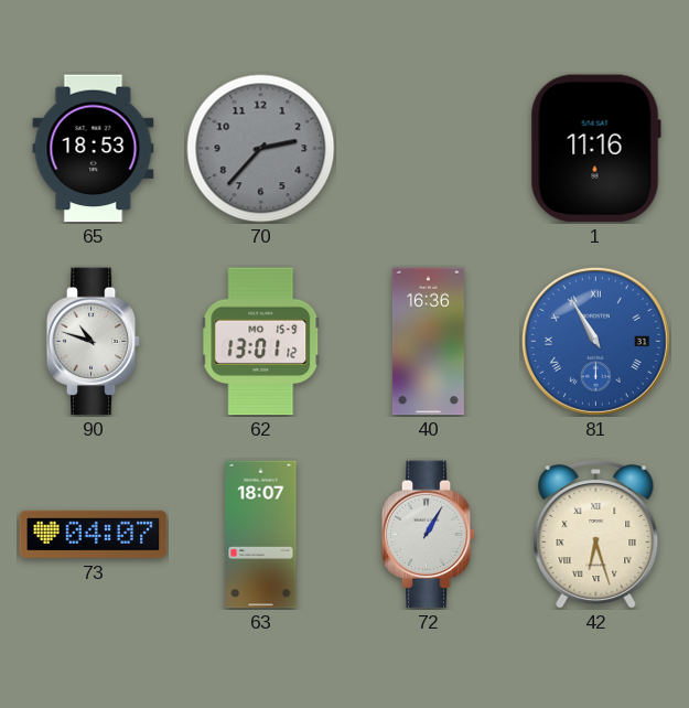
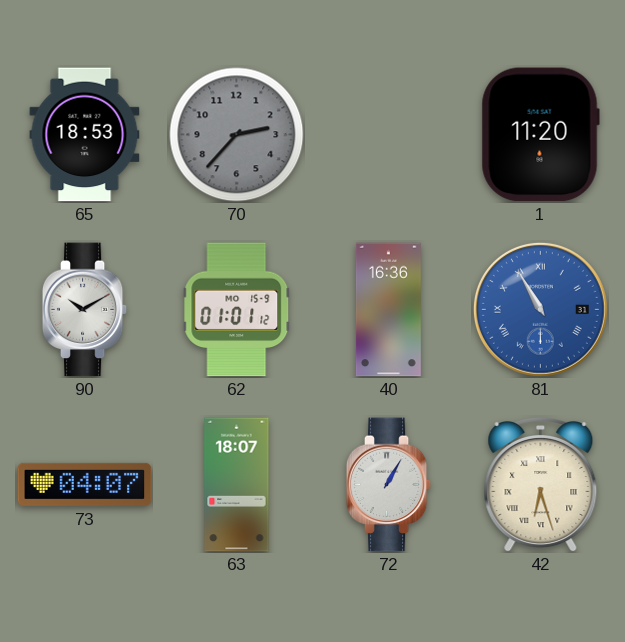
1: 11:16 -> 11:20 (540, 135)
90: 10:48 -> 10:10 (85, 310)
62: 13:01 -> 01:01 (237, 310)
